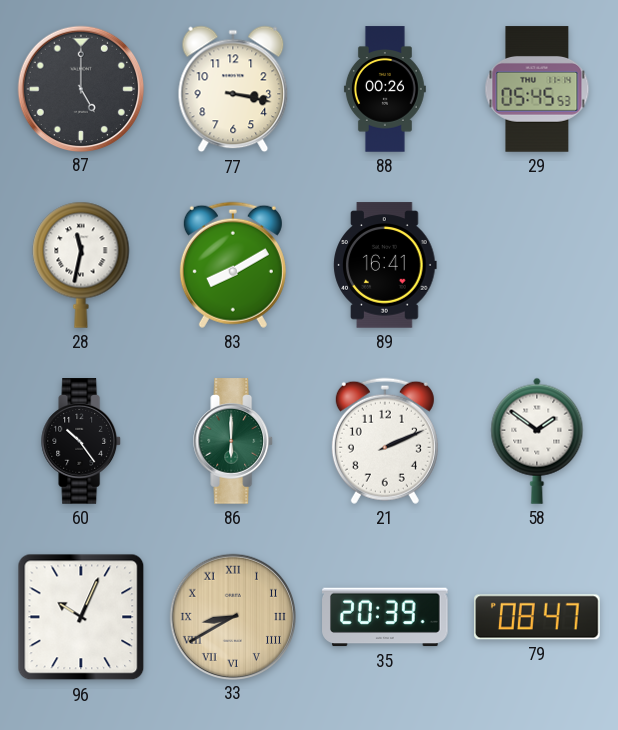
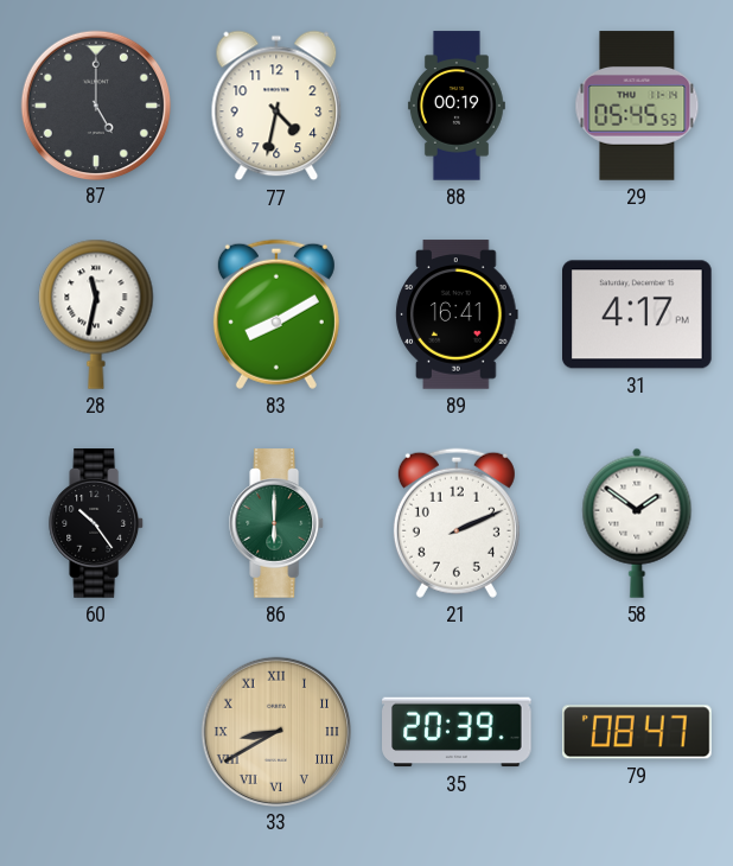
77: 3:17 -> 4:32 (276, 106)
88: 00:26 -> 00:19 (457, 106)
31: none -> 4:17 (638, 314)
96: 10:04 -> none (81, 617)
